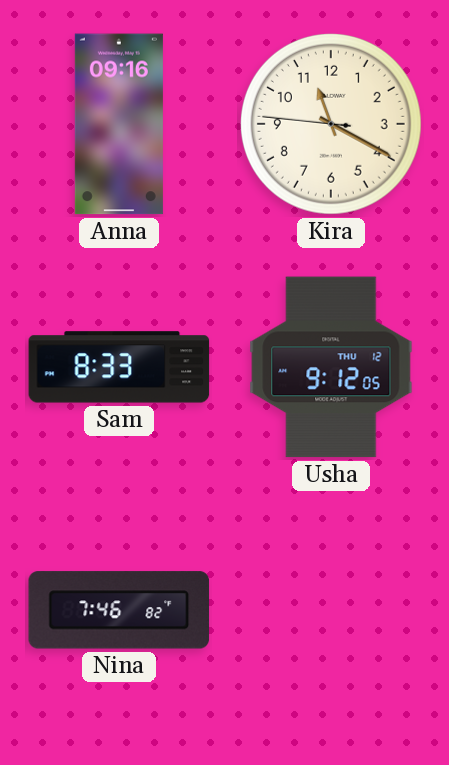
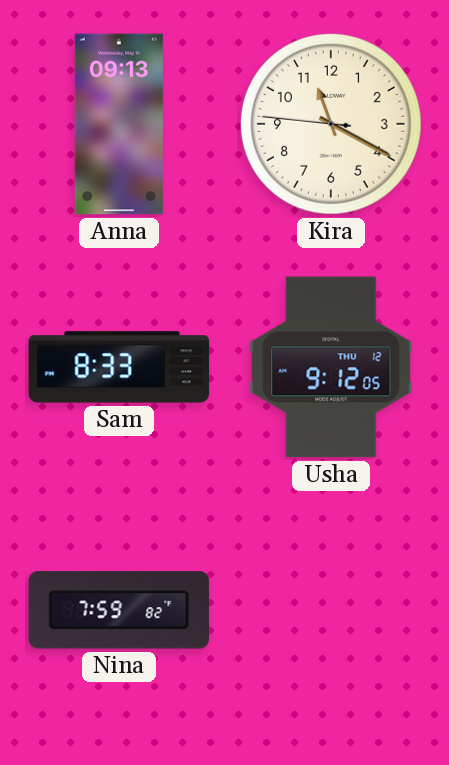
Anna: 09:16 -> 09:13 (119, 124)
Nina: 7:46 -> 7:59 (119, 610)
